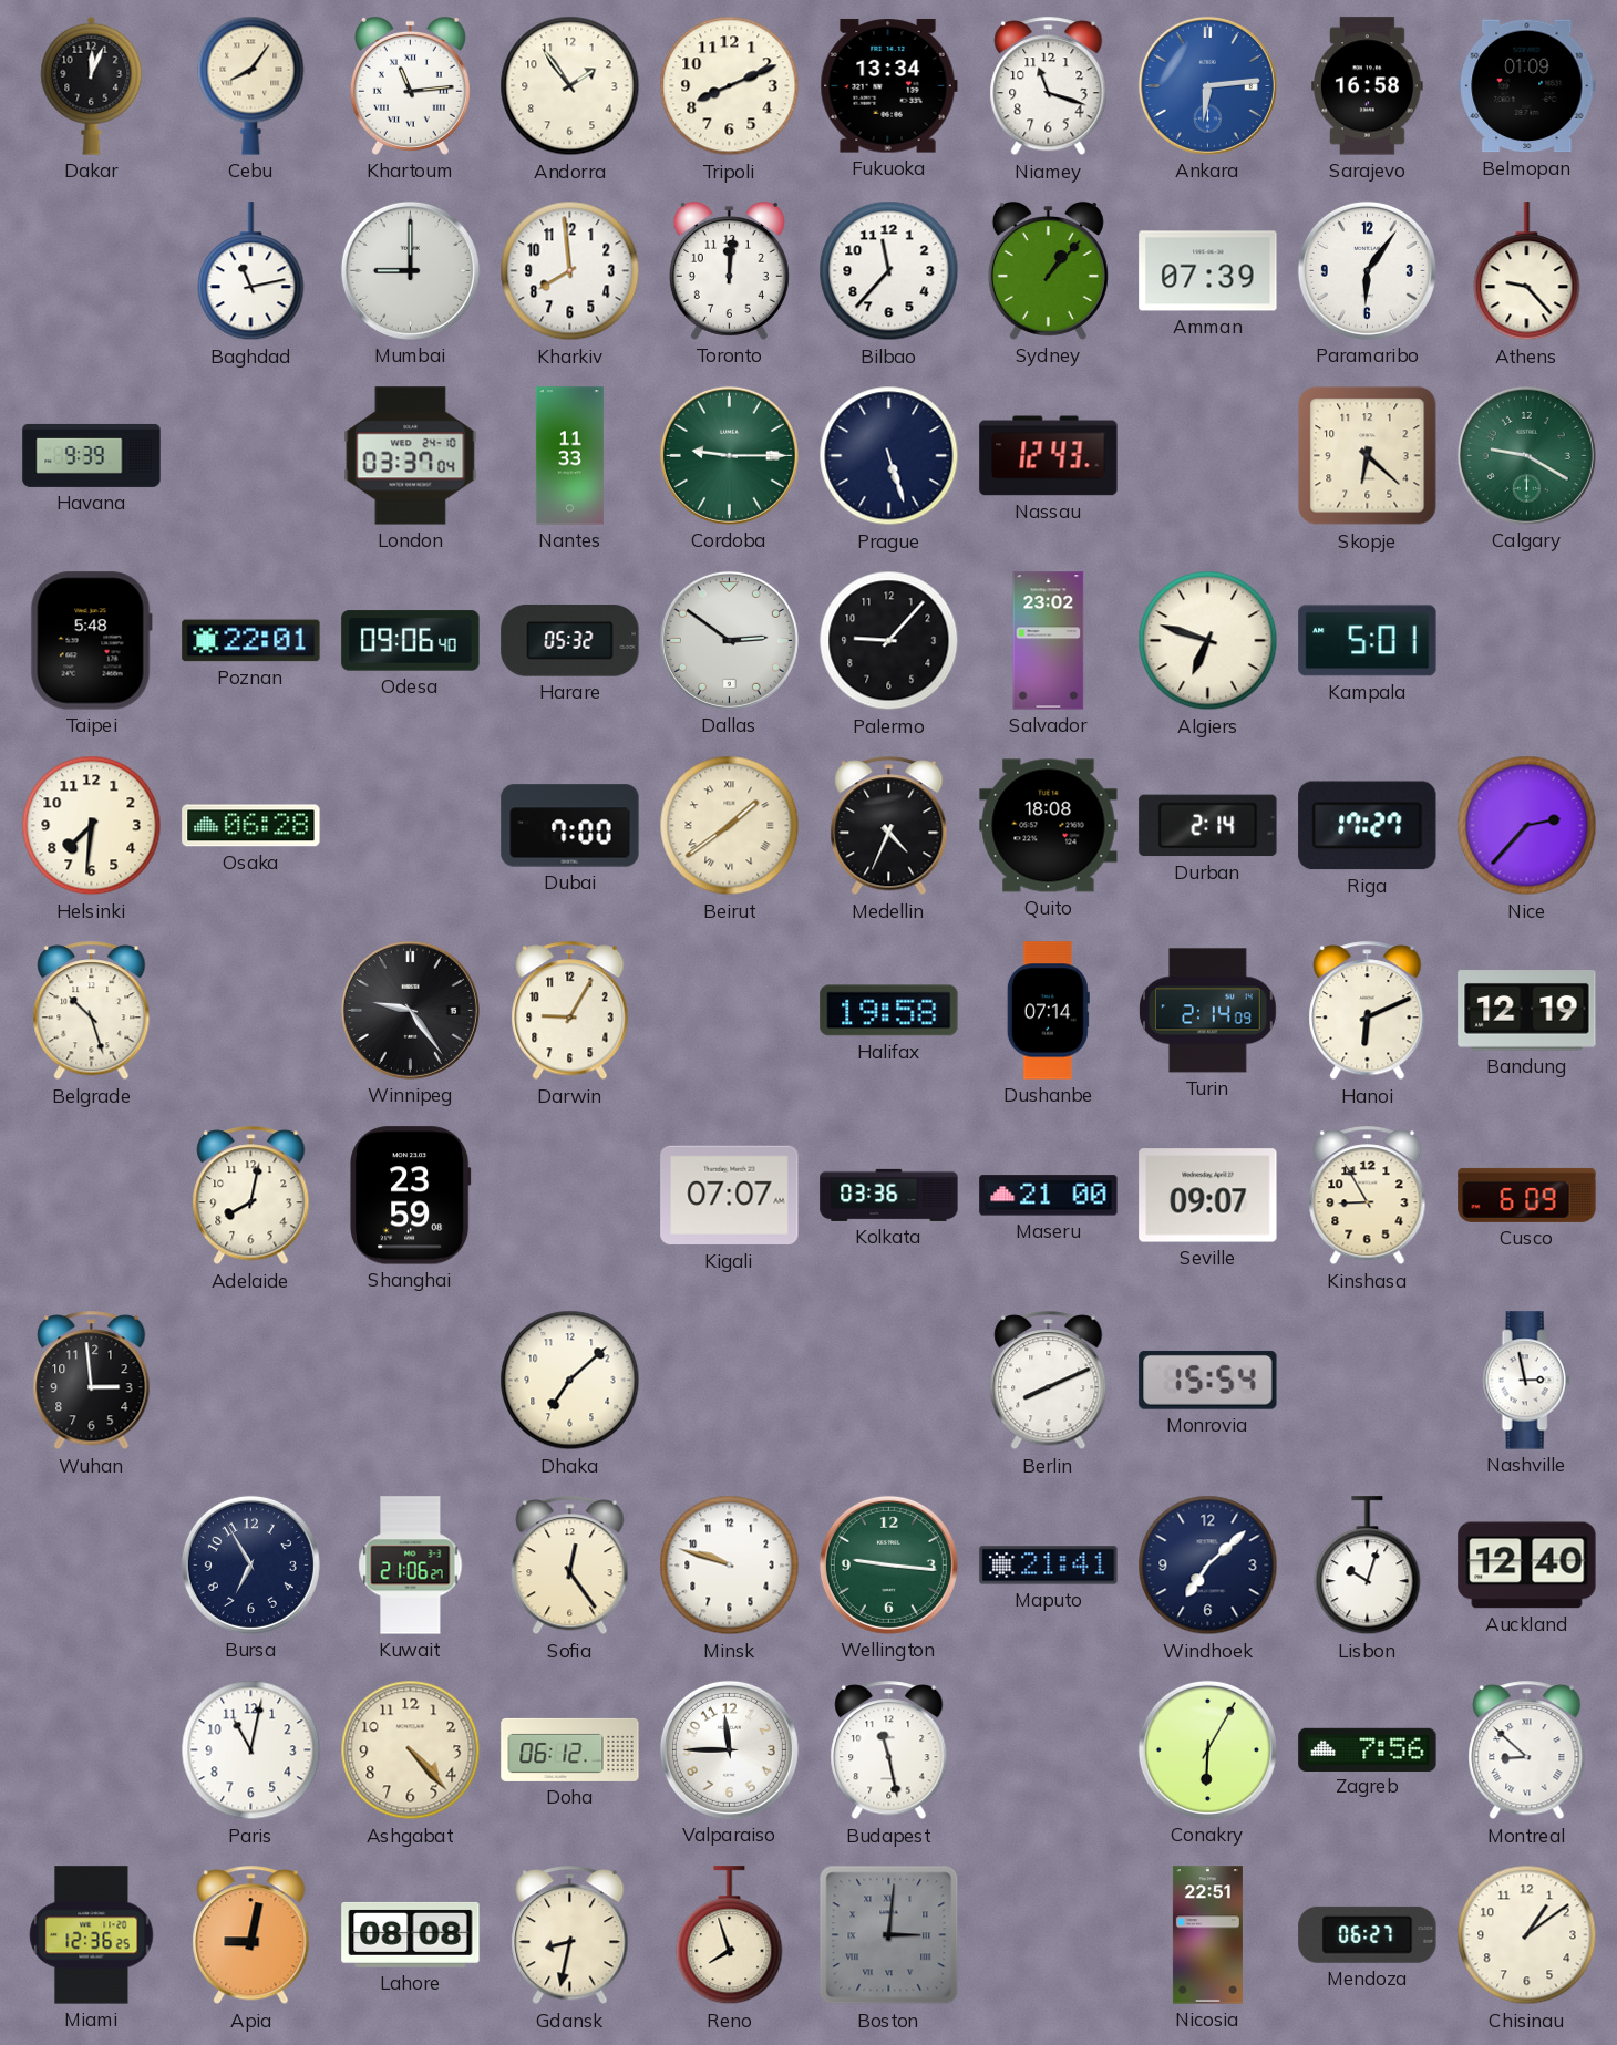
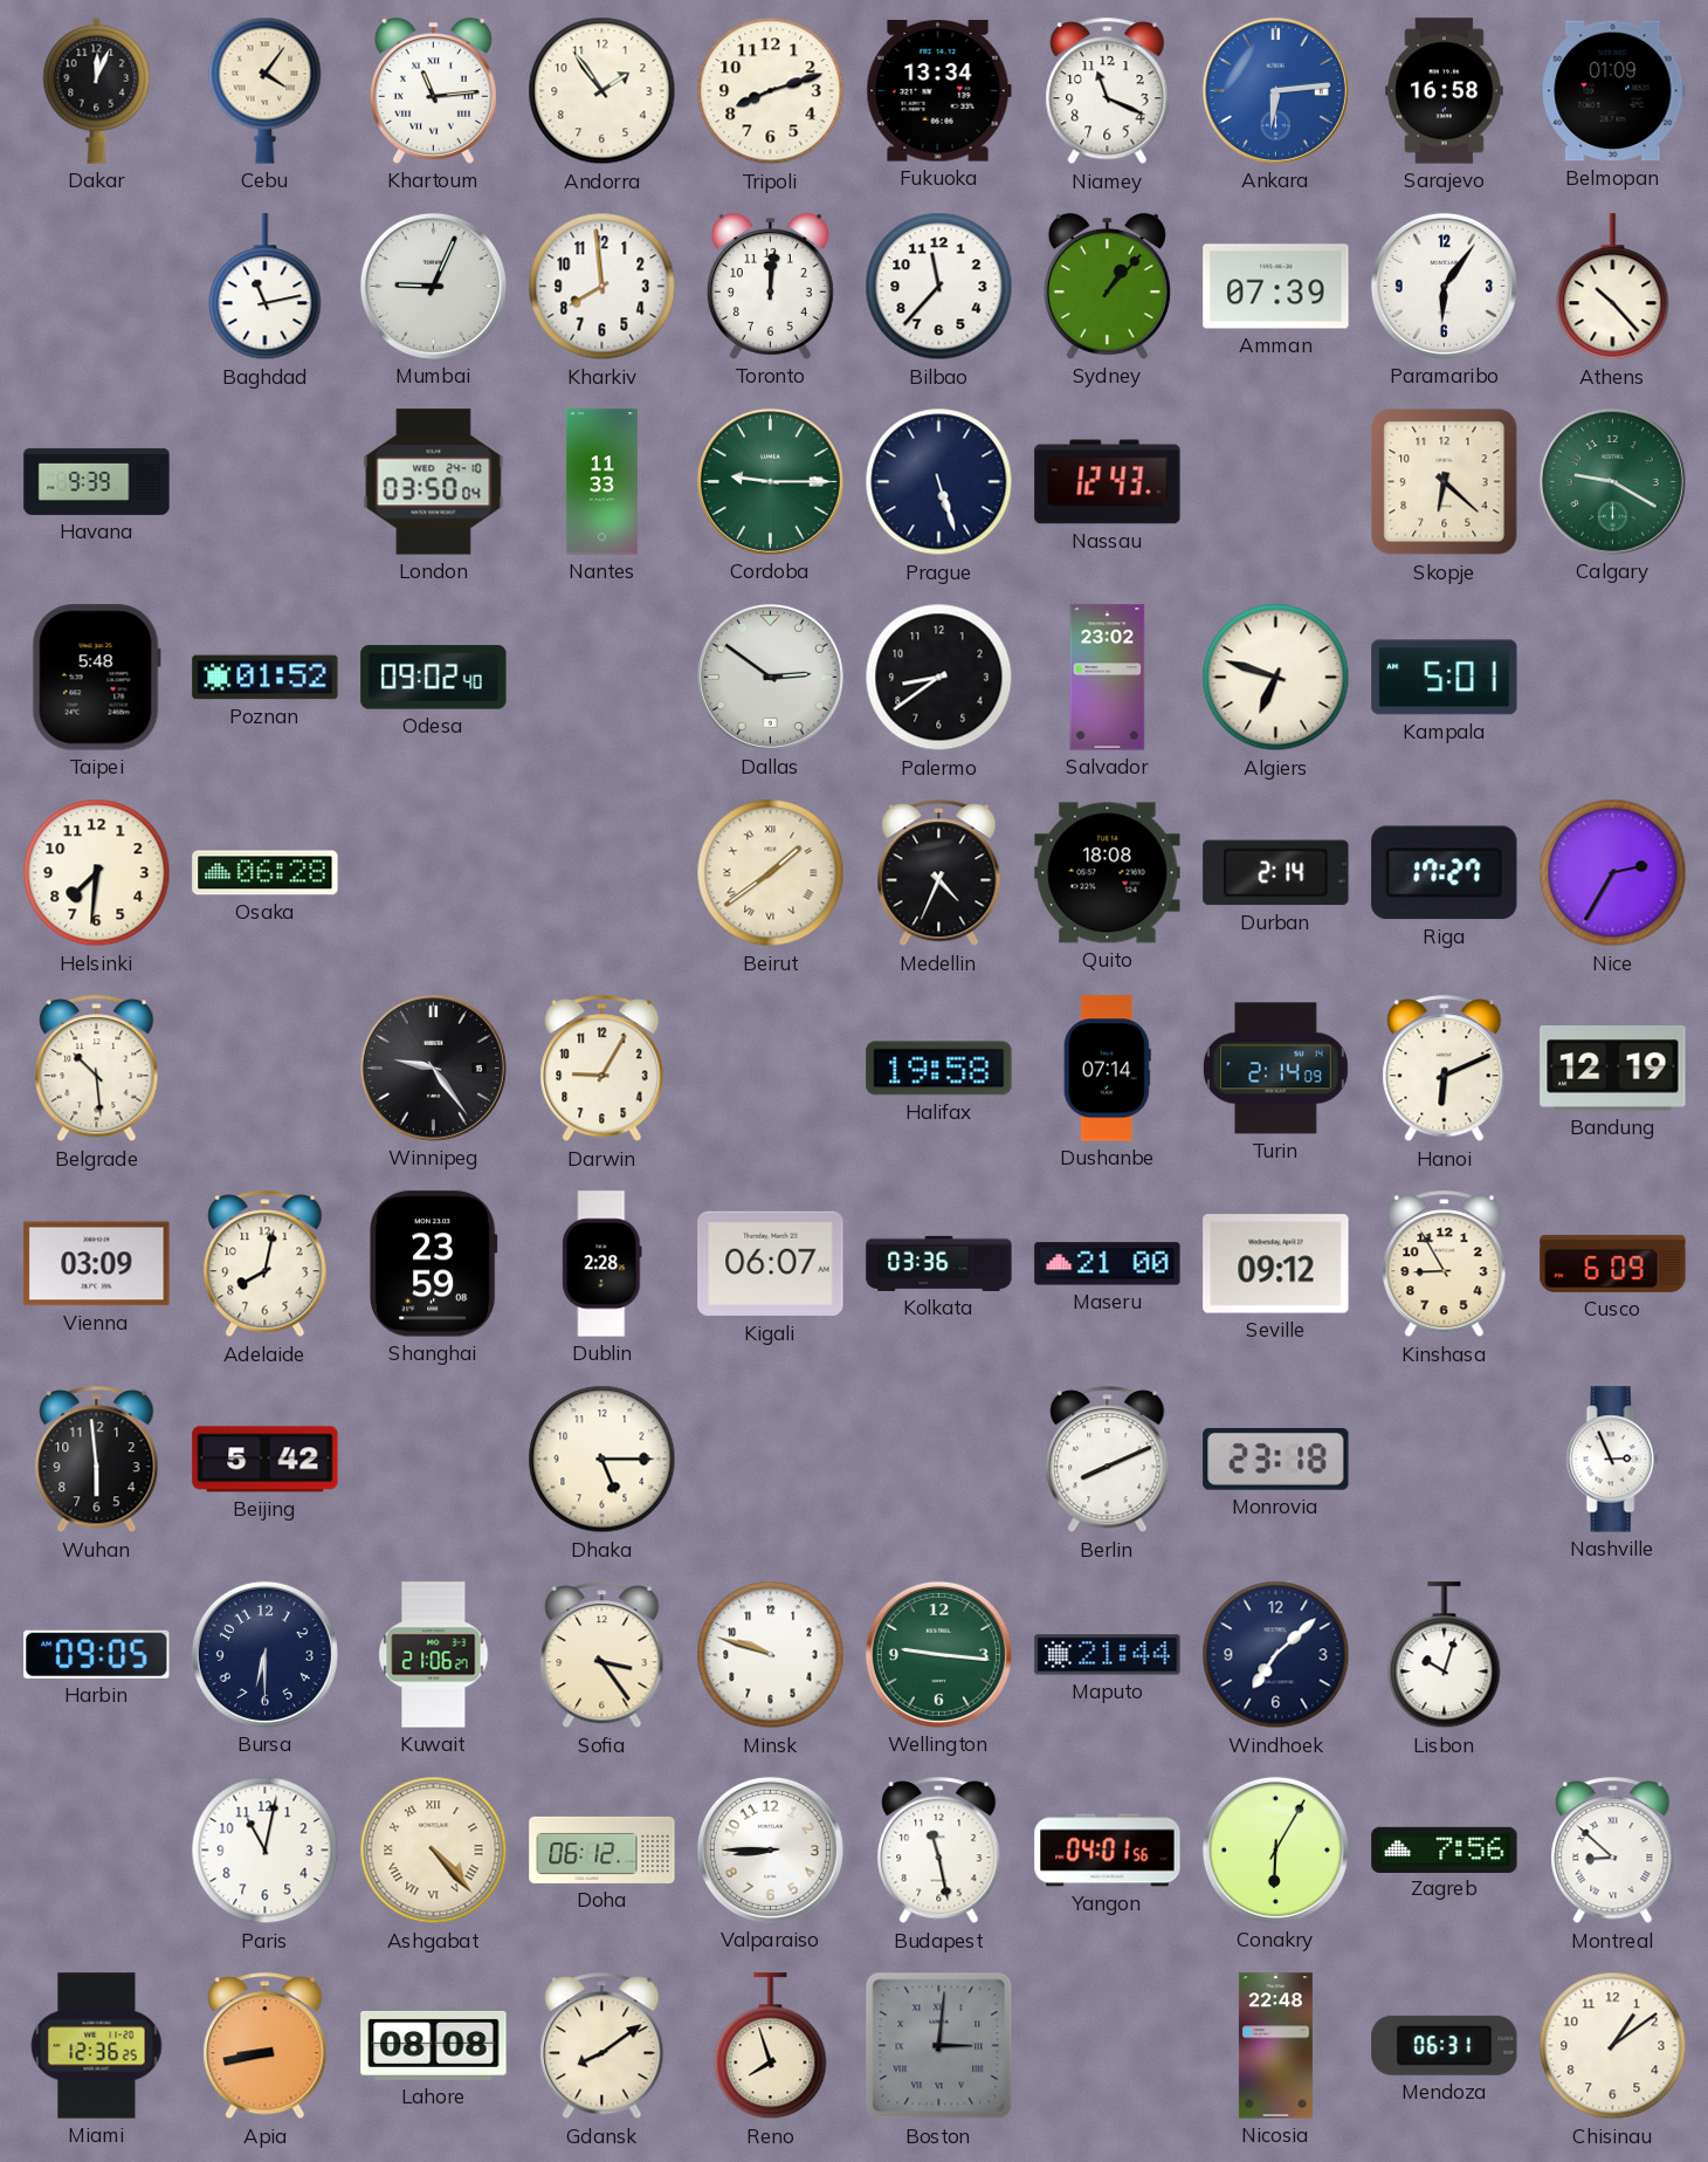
Cebu: 8:06 -> 4:06 (266, 90)
Tripoli: 8:11 -> 8:12 (771, 91)
Niamey: 11:18 -> 11:19 (1108, 91)
Mumbai: 9:00 -> 9:04 (433, 286)
Athens: 9:23 -> 10:23 (1613, 287)
London: 03:37 -> 03:50 (434, 482)
Poznan: 22:01 -> 01:52 (266, 678)
Odesa: 09:06 -> 09:02 (434, 678)
Harare: 05:32 -> none (570, 641)
Palermo: 9:07 -> 8:39 (939, 678)
Dubai: 7:00 -> none (570, 826)
Nice: 2:37 -> 2:35 (1613, 873)
Belgrade: 10:27 -> 10:29 (97, 1069)
Vienna: none -> 03:09 (97, 1264)
Dublin: none -> 2:28 (602, 1264)
Kigali: 07:07 -> 06:07 (771, 1264)
Seville: 09:07 -> 09:12 (1276, 1264)
Wuhan: 2:59 -> 5:59 (97, 1460)
Beijing: none -> 5:42 (266, 1460)
Dhaka: 7:08 -> 5:15 (602, 1460)
Monrovia: 15:54 -> 23:18 (1276, 1459)
Nashville: 2:58 -> 2:56 (1612, 1460)
Harbin: none -> 09:05 (97, 1654)
Bursa: 6:55 -> 6:30 (264, 1654)
Sofia: 12:24 -> 3:24 (602, 1655)
Maputo: 21:41 -> 21:44 (1108, 1655)
Auckland: 12:40 -> none (1527, 1566)
Ashgabat numerals: Arabic -> Roman (434, 1851)
Valparaiso: 11:45 -> 8:45 (770, 1849)
Yangon: none -> 04:01 (1108, 1851)
Apia: 9:02 -> 8:43 (266, 2046)
Gdansk: 8:32 -> 8:09 (602, 2046)
Nicosia: 22:51 -> 22:48 (1275, 2046)
Mendoza: 06:27 -> 06:31 (1445, 2045)
